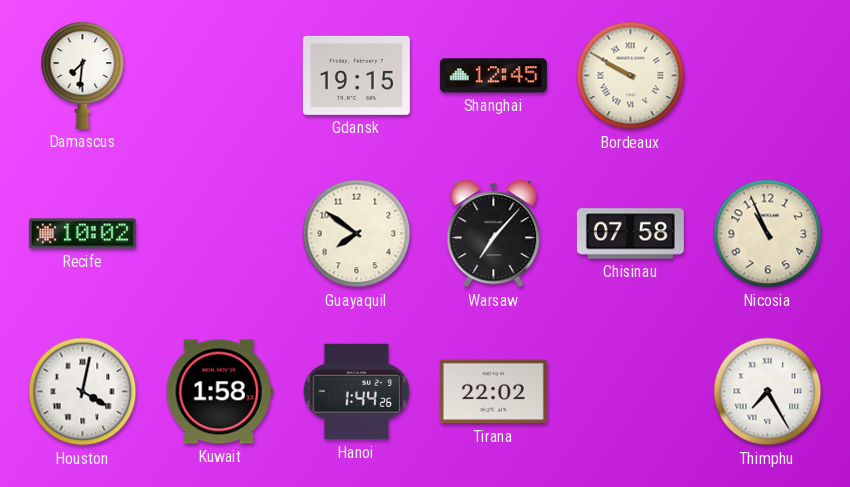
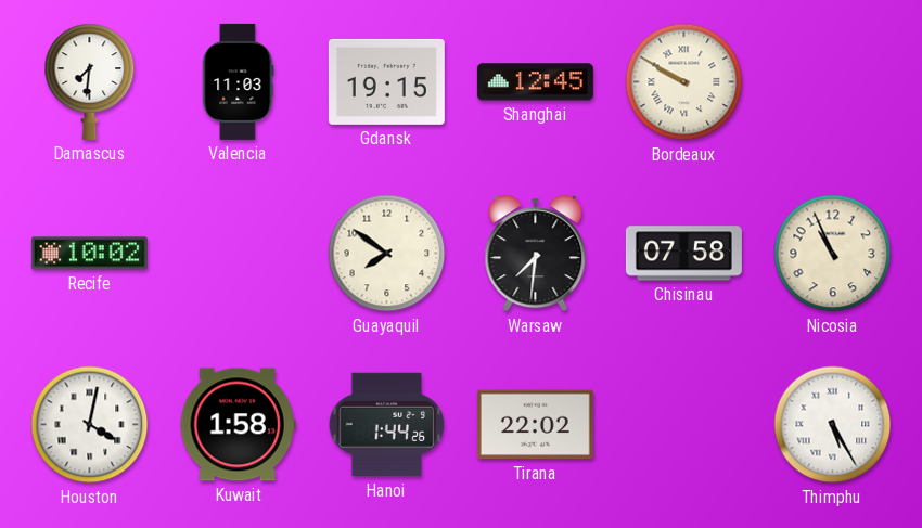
Valencia: none -> 11:03 (238, 81)
Warsaw: 7:07 -> 7:31 (536, 254)
Thimphu: 7:25 -> 5:25 (833, 425)
